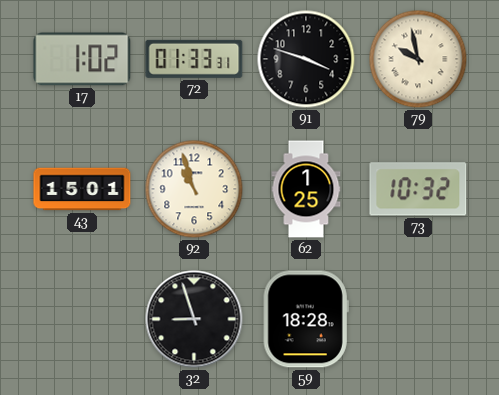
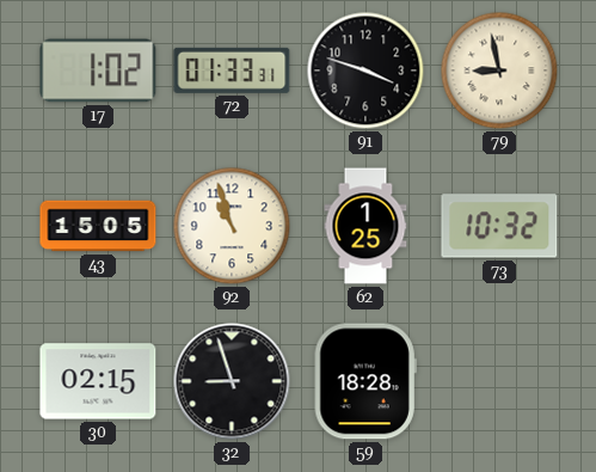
79: 9:58 -> 8:58 (499, 71)
43: 15:01 -> 15:05 (98, 226)
30: none -> 02:15 (98, 381)
